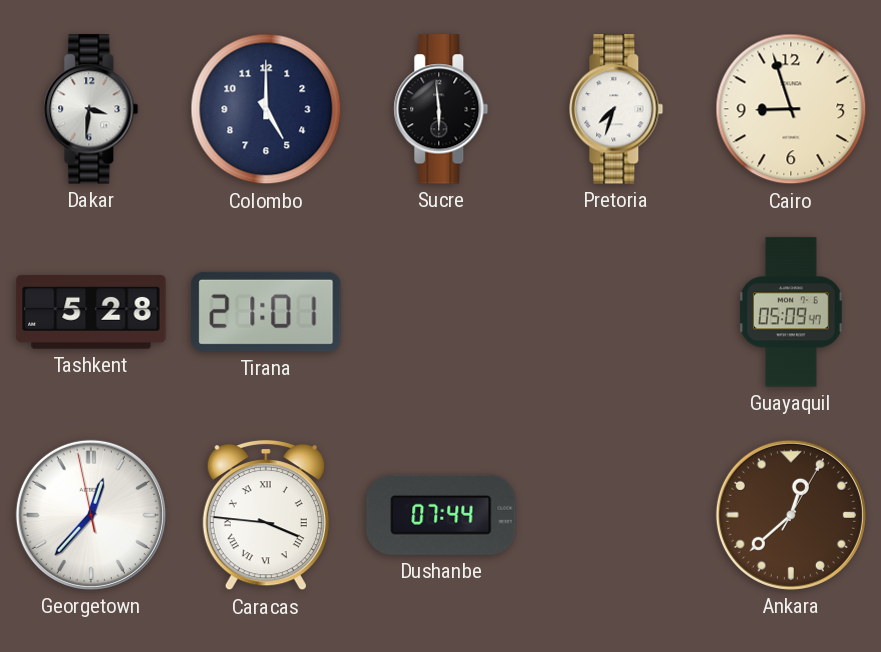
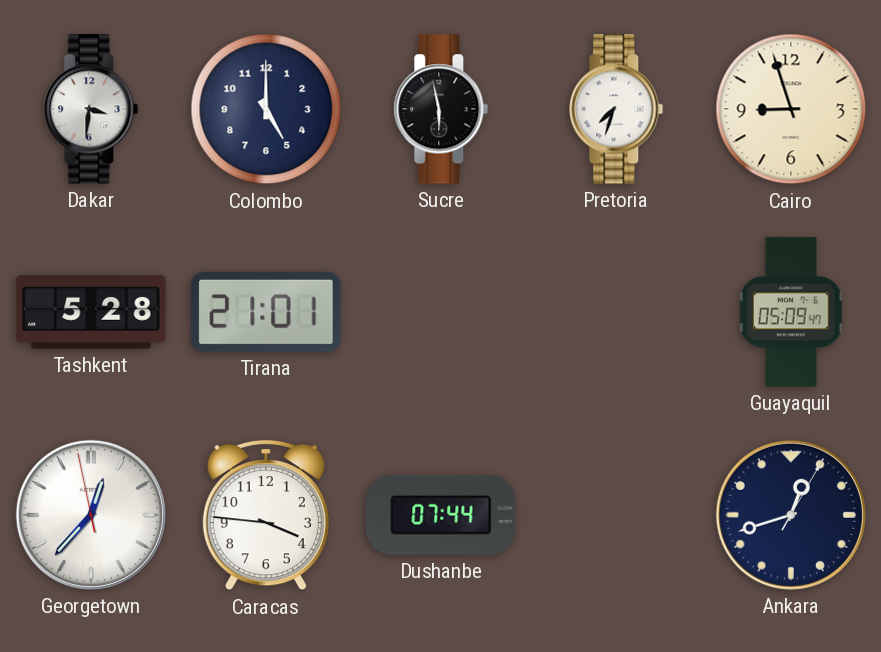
Sucre: 5:59 -> 5:58 (441, 109)
Caracas numerals: Roman -> Arabic (266, 515)
Ankara: 12:38 -> 12:42 (791, 515)
Ankara dial: brown -> navy (791, 515)
